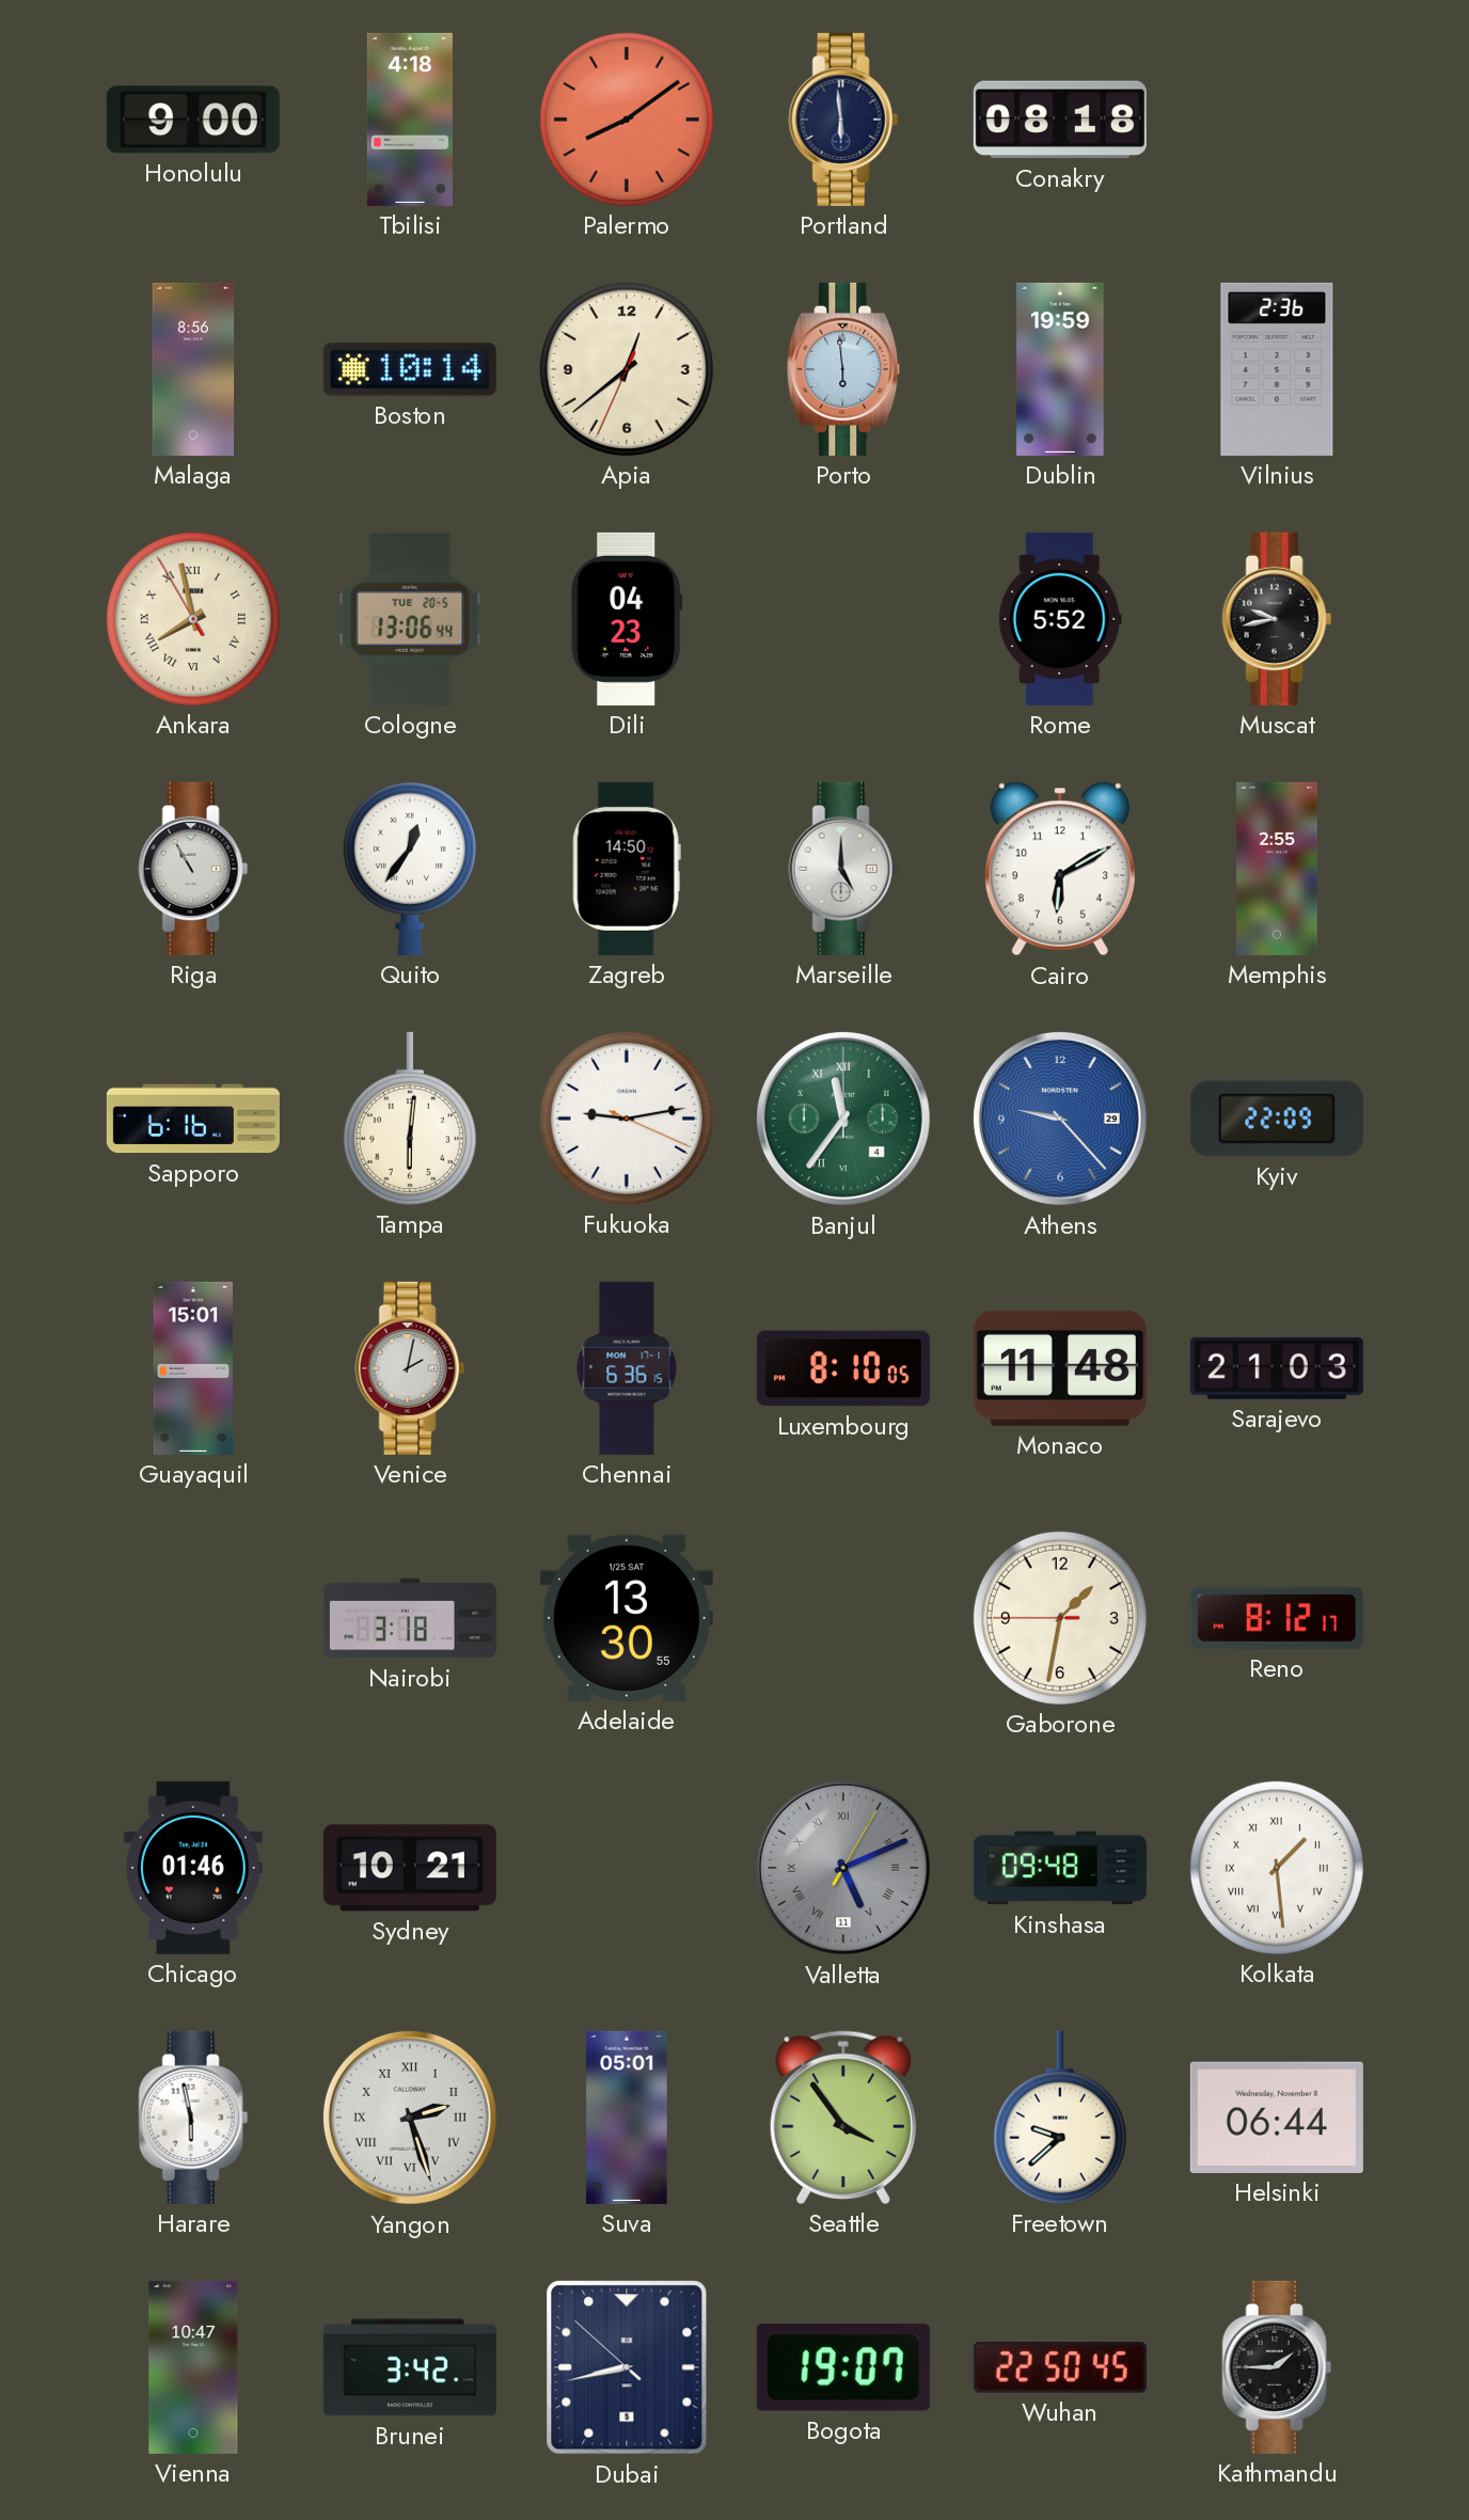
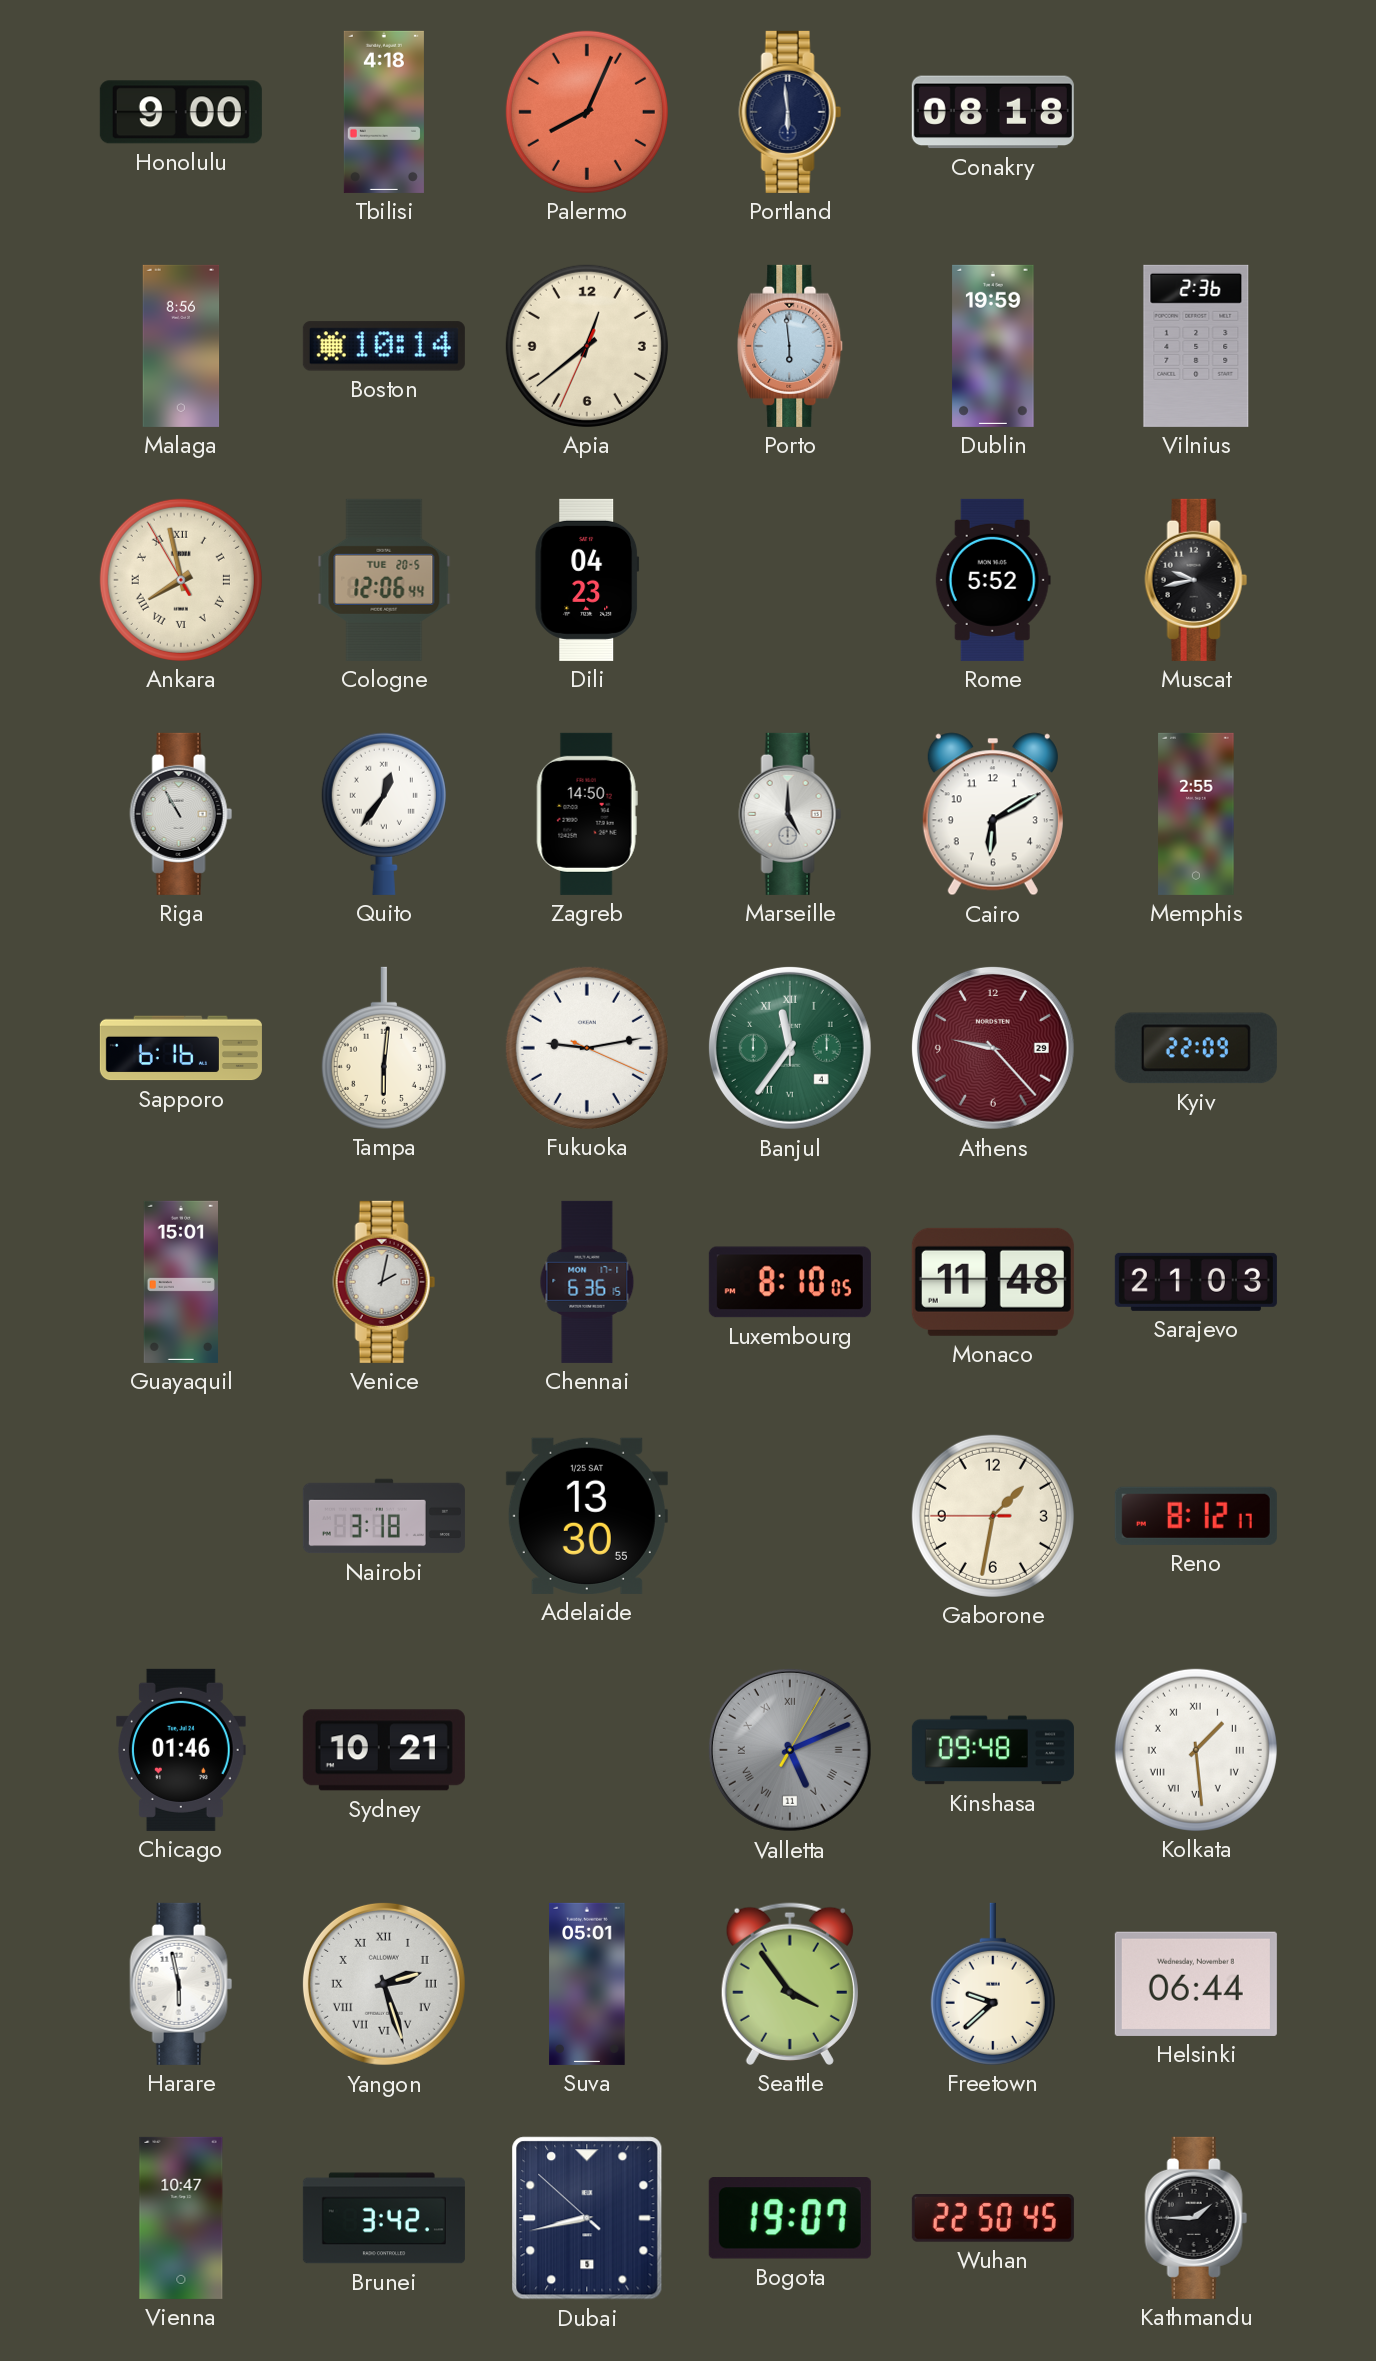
Palermo: 8:09 -> 8:04 (587, 112)
Cologne: 13:06 -> 12:06 (384, 580)
Athens dial: blue -> burgundy (993, 1048)
